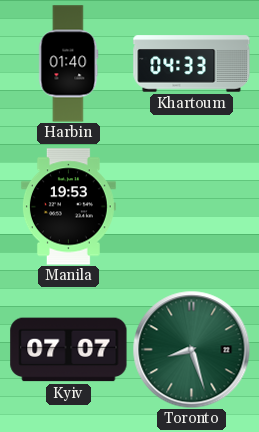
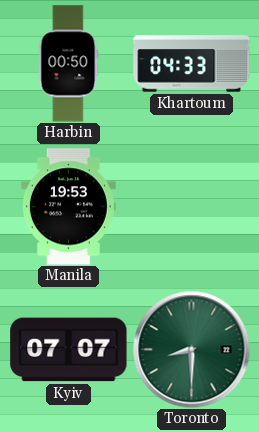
Harbin: 01:40 -> 00:50 (69, 64)
Toronto: 8:27 -> 8:30 (191, 349)
